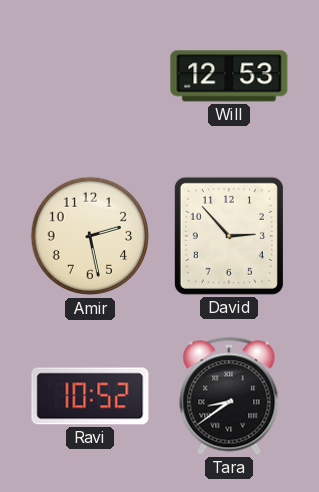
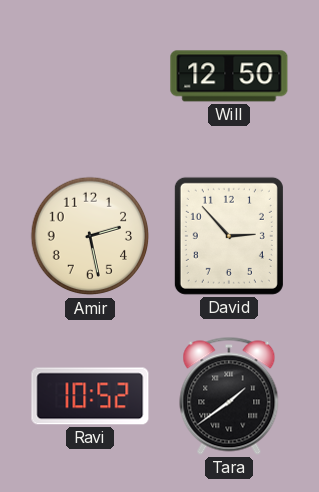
Will: 12:53 -> 12:50 (229, 76)
Tara: 8:39 -> 1:39 (229, 396)
